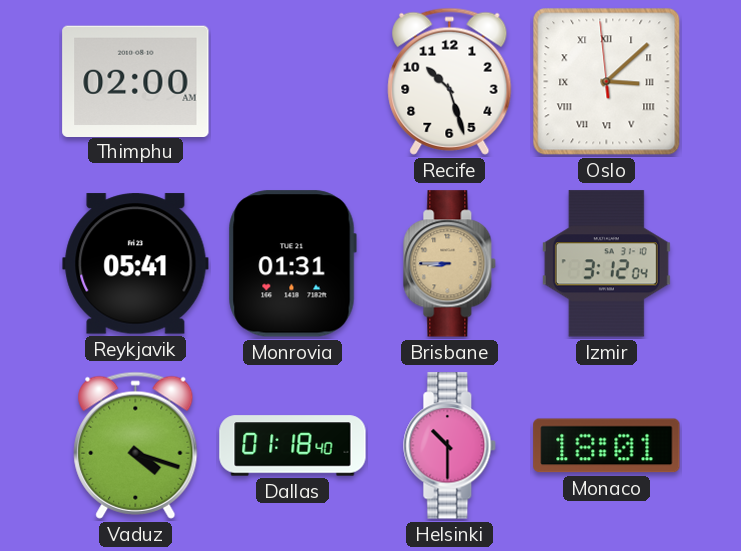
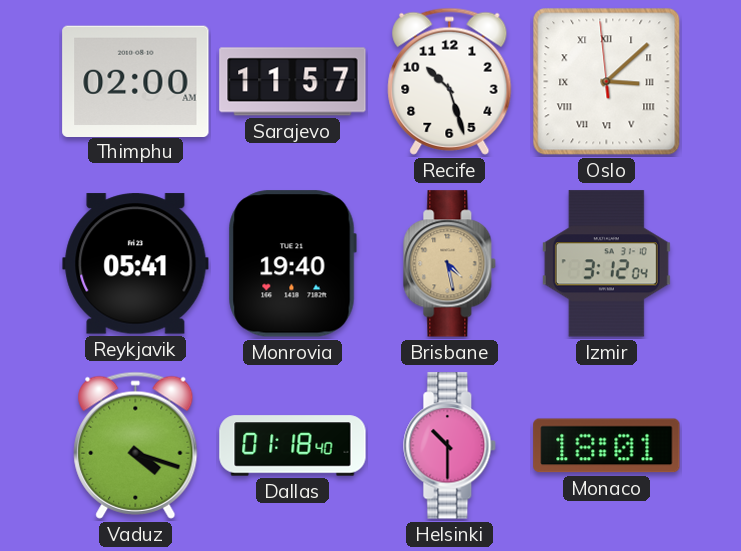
Sarajevo: none -> 11:57 (293, 82)
Monrovia: 01:31 -> 19:40 (292, 264)
Brisbane: 8:45 -> 4:28 (450, 264)
